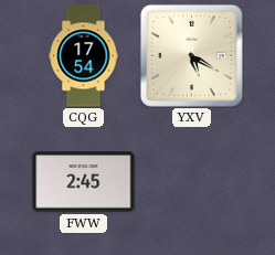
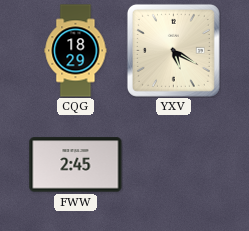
CQG: 17:54 -> 18:29 (76, 51)
